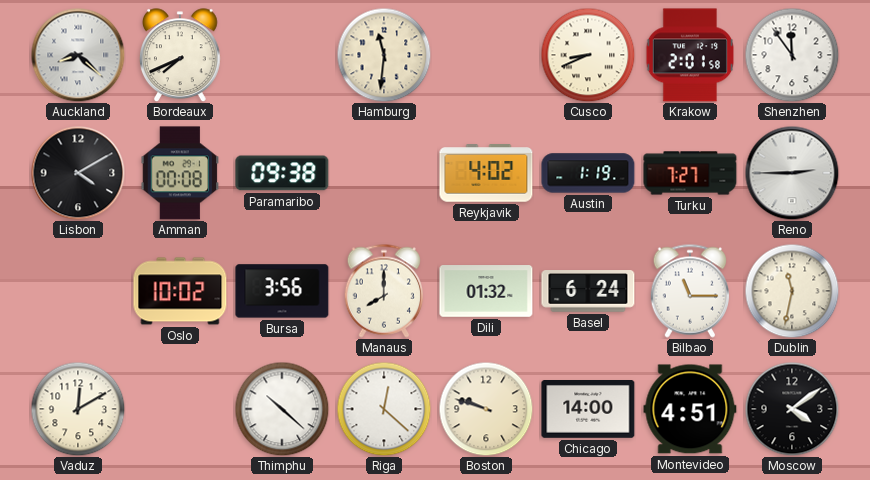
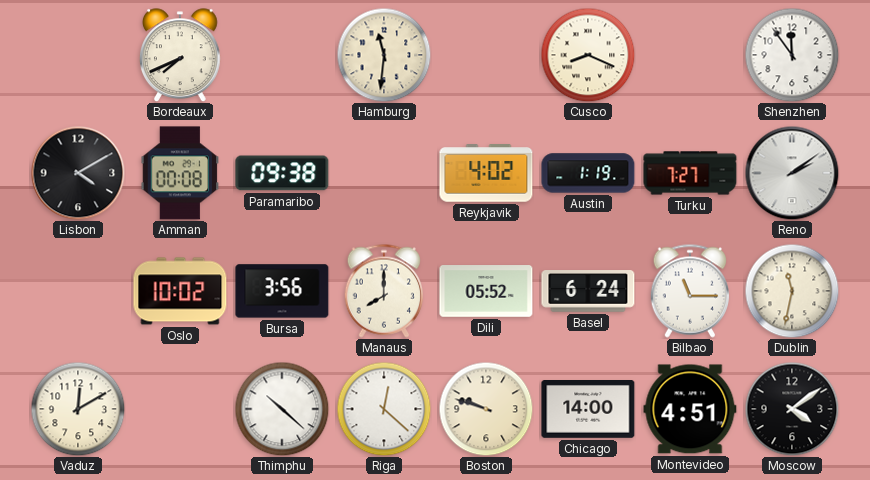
Auckland: 8:22 -> none (78, 55)
Cusco: 8:41 -> 8:19 (588, 55)
Krakow: 2:01 -> none (689, 55)
Reno: 2:45 -> 2:09 (792, 173)
Dili: 01:32 -> 05:52 (486, 291)
